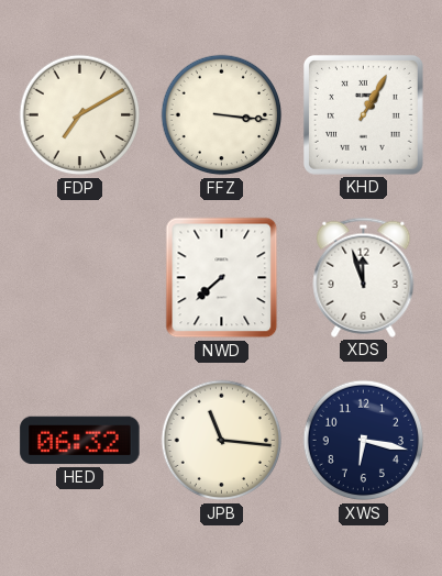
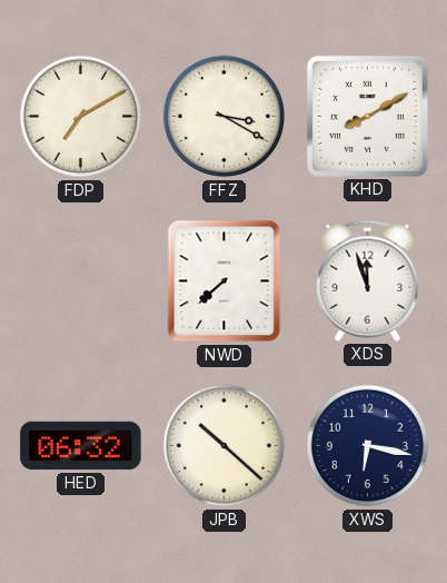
FFZ: 3:16 -> 3:20 (225, 117)
KHD: 1:05 -> 8:10 (367, 116)
JPB: 11:16 -> 10:22 (225, 446)
